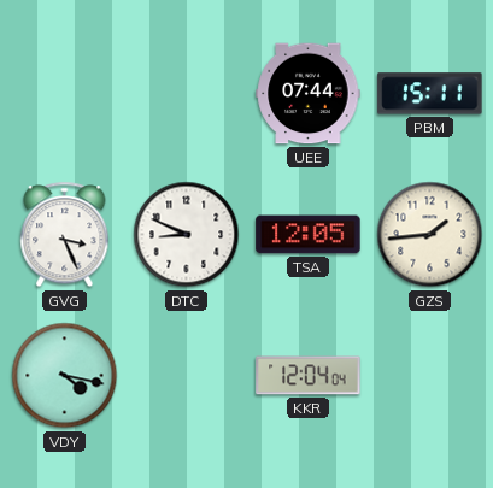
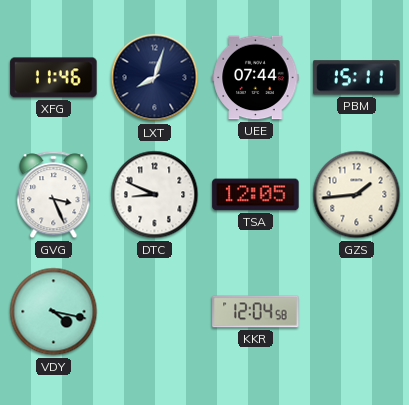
XFG: none -> 11:46 (54, 78)
LXT: none -> 8:03 (155, 78)
KKR: 12:04:04 -> 12:04:58 (256, 312)
